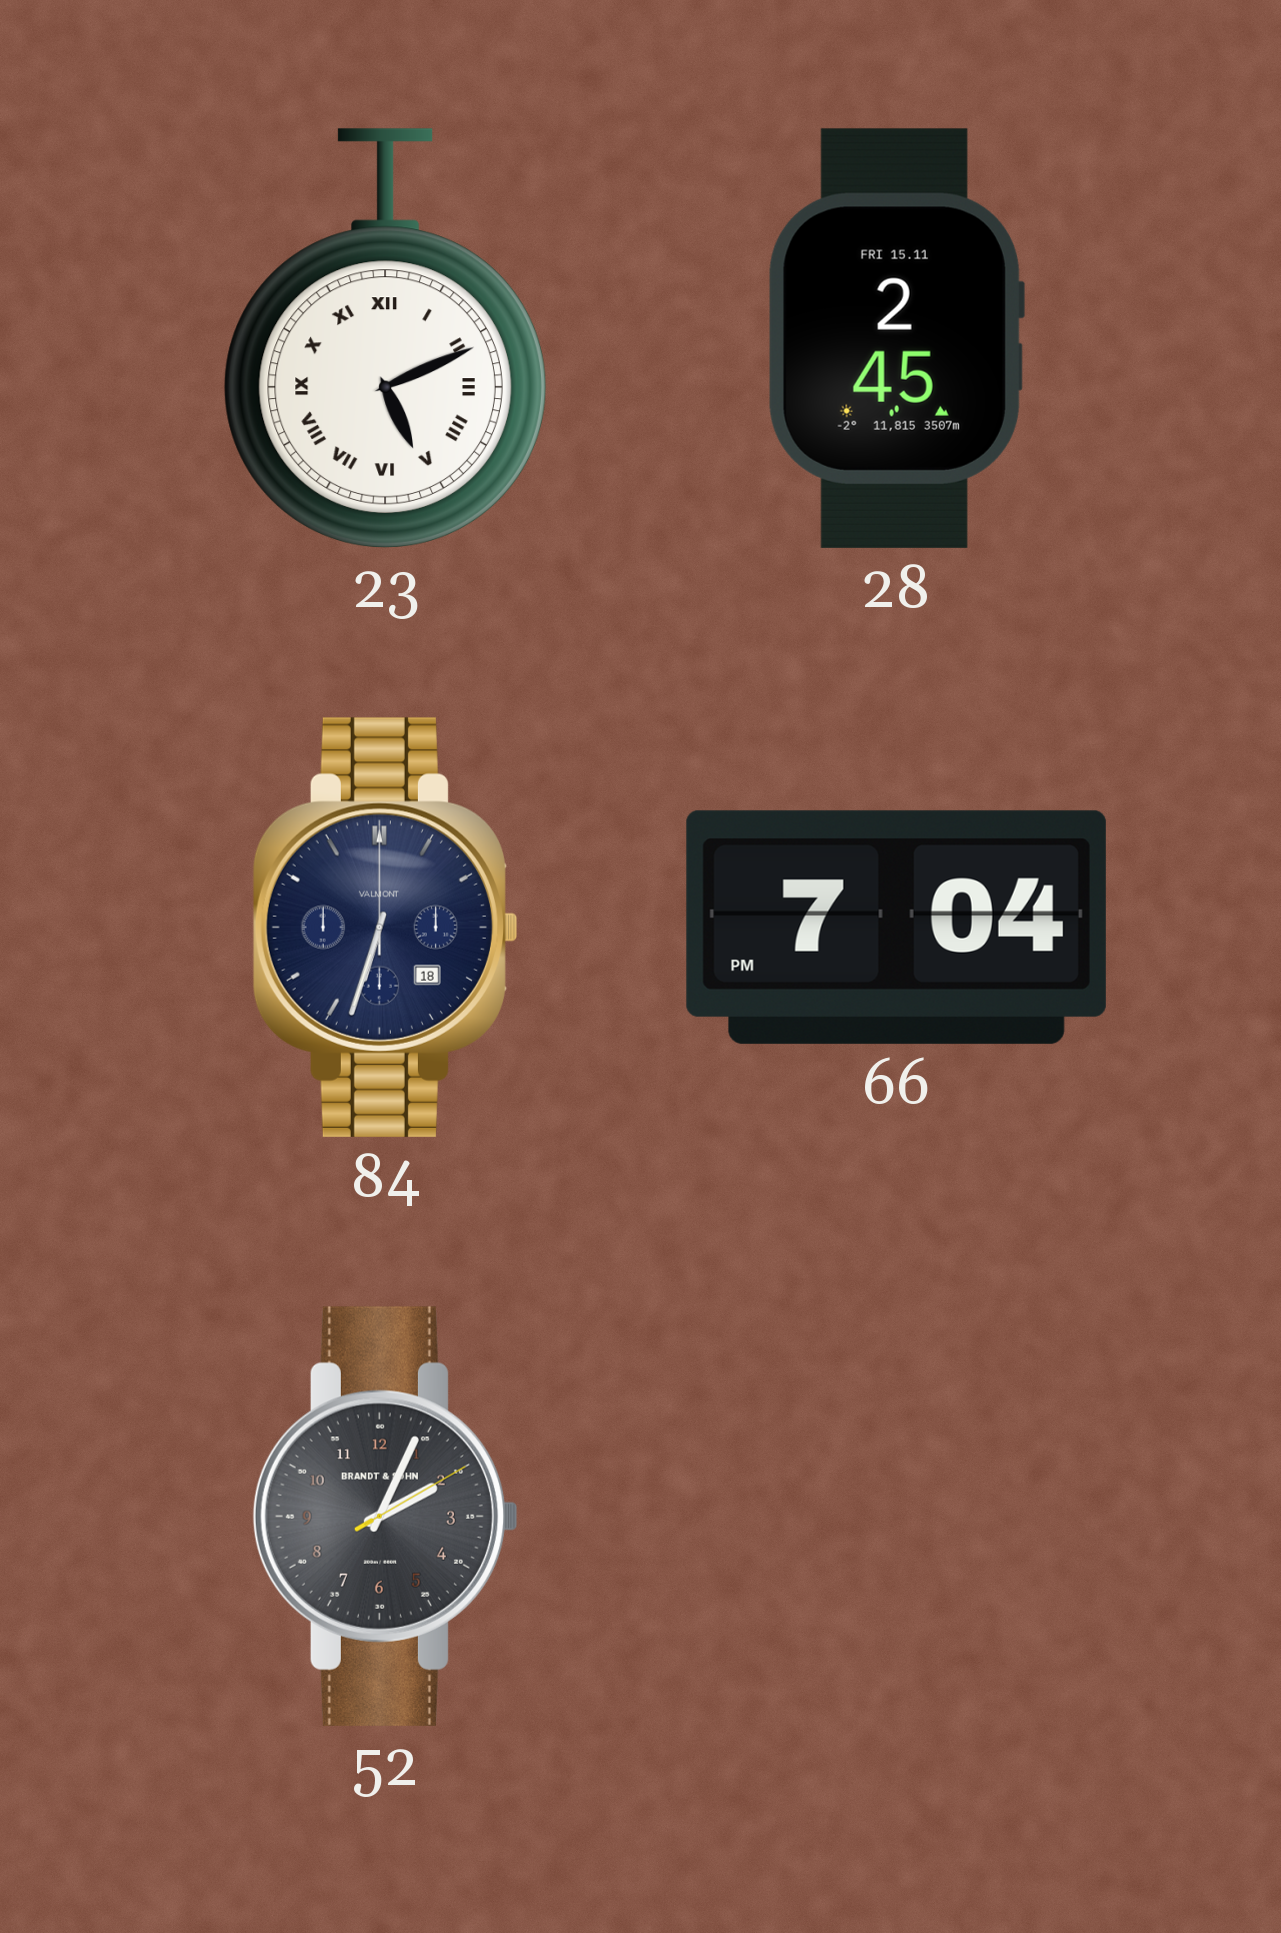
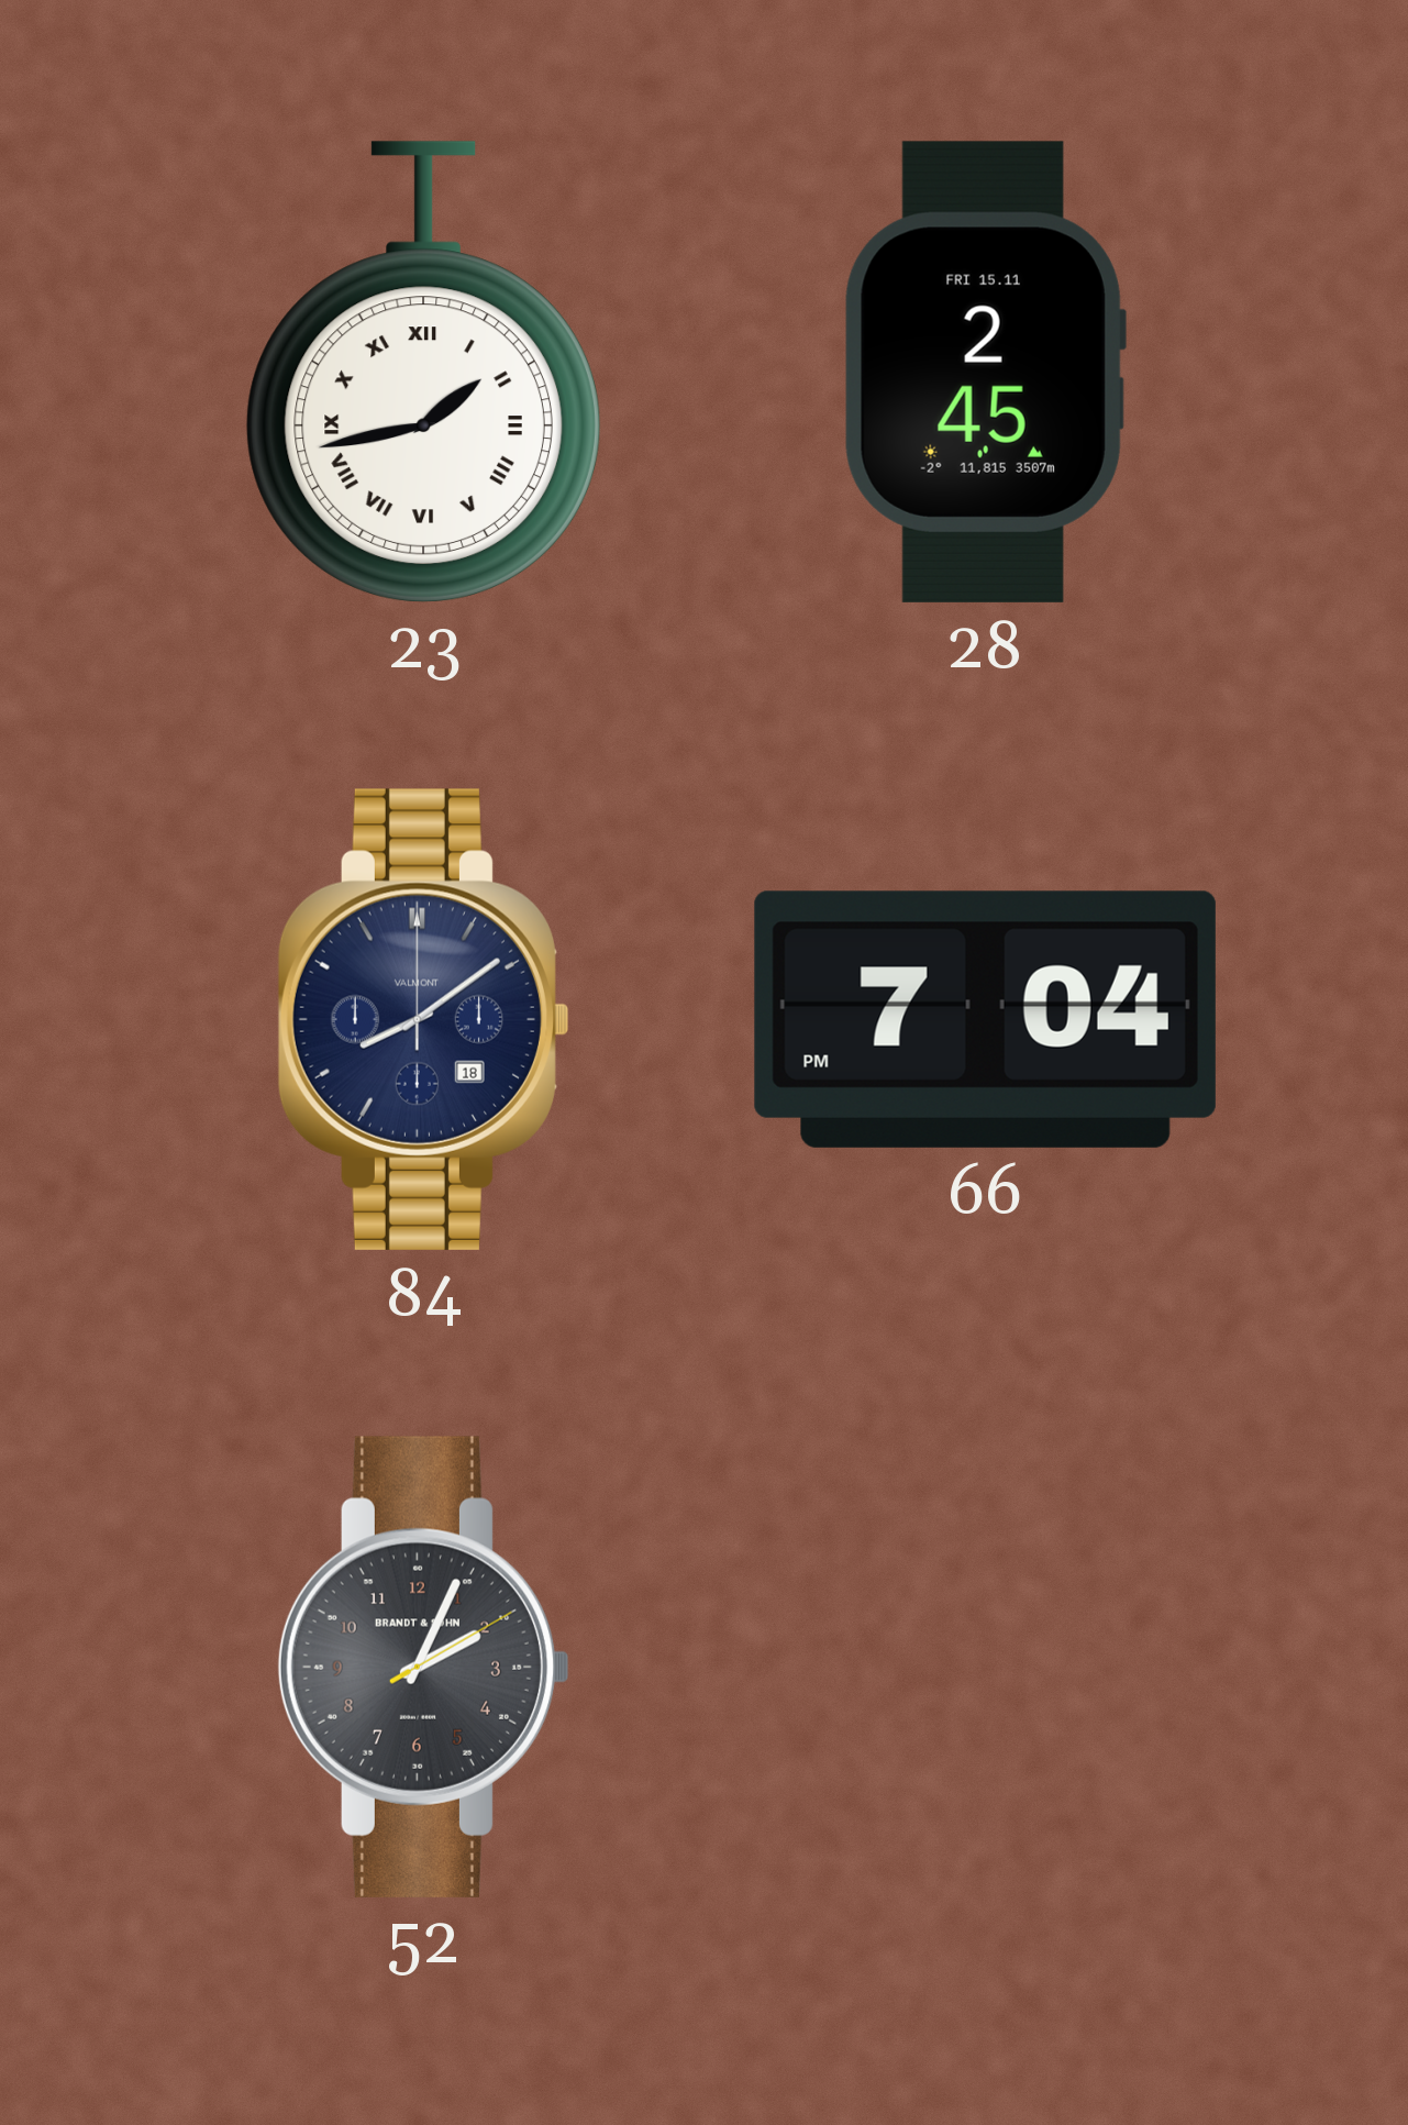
23: 5:11 -> 1:43 (423, 372)
84: 6:33 -> 8:09 (422, 1019)
